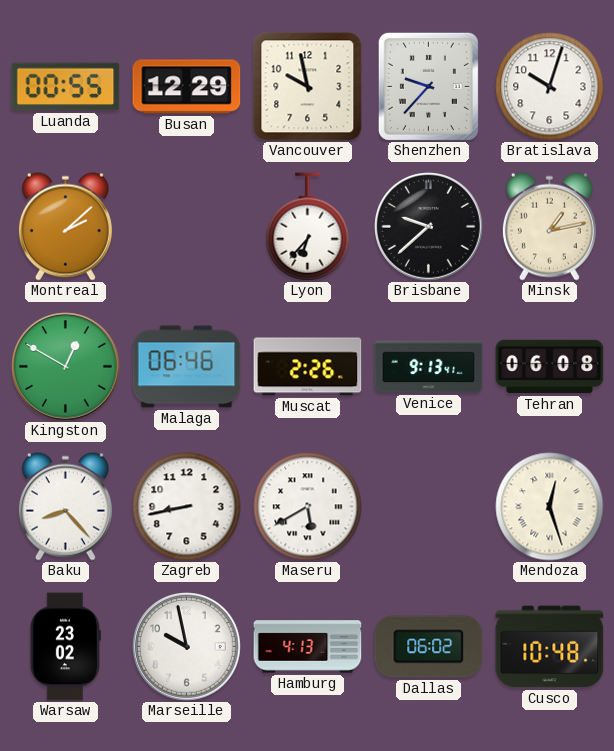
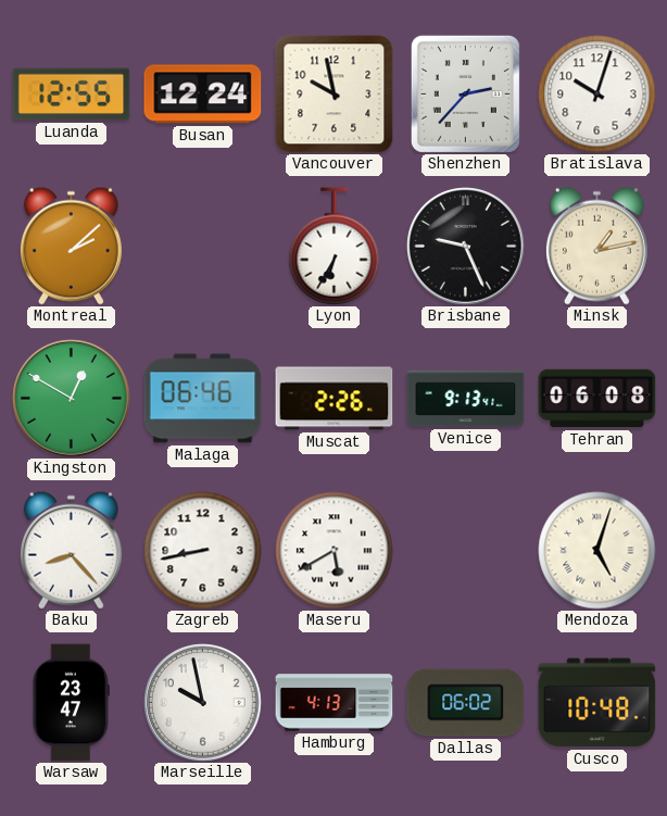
Luanda: 00:55 -> 12:55 (72, 95)
Busan: 12:29 -> 12:24 (203, 95)
Shenzhen: 9:37 -> 2:37 (465, 93)
Lyon: 6:37 -> 6:35 (335, 247)
Brisbane: 9:38 -> 9:26 (466, 247)
Mendoza: 12:27 -> 5:03 (597, 551)
Warsaw: 23:02 -> 23:47 (71, 703)
